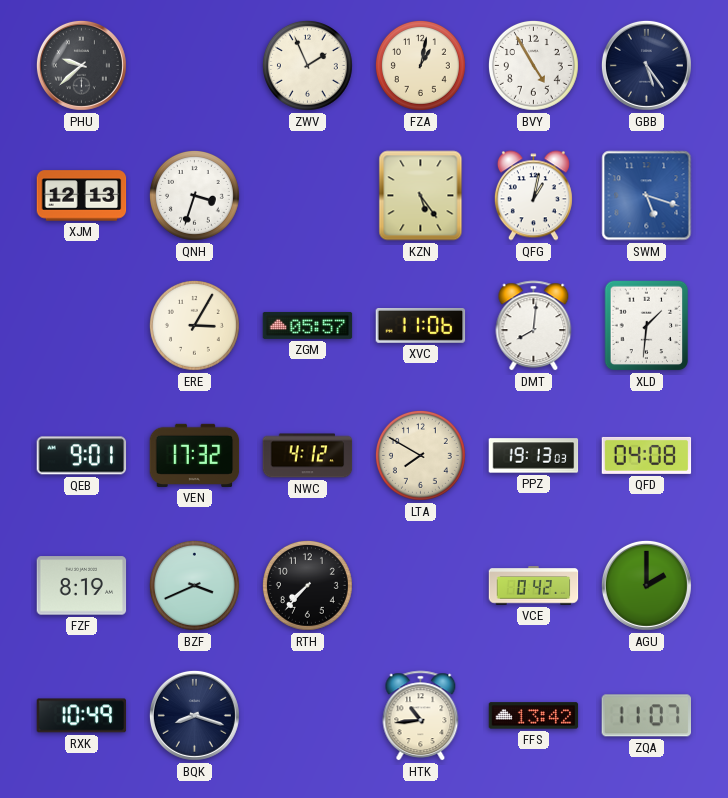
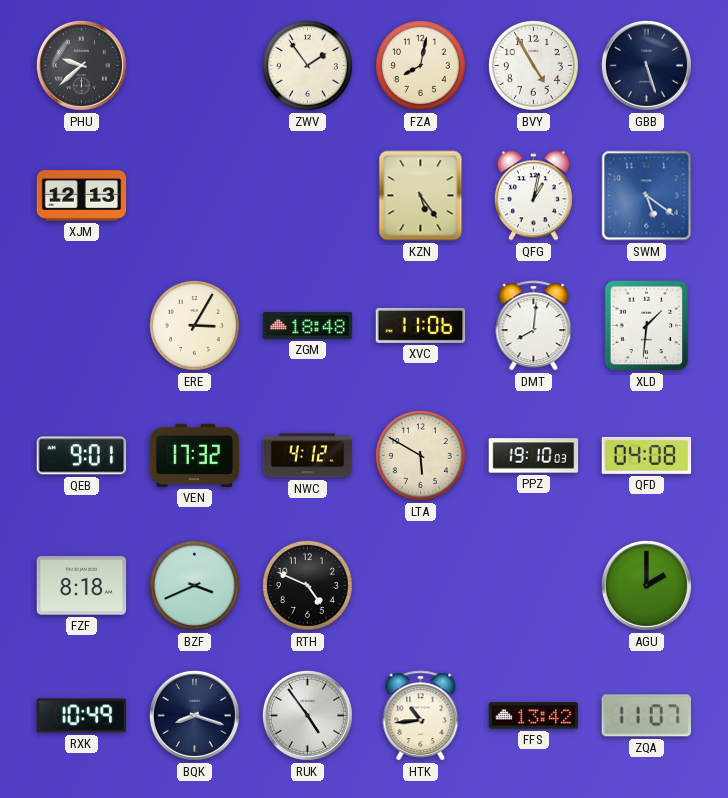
ZWV: 1:56 -> 1:54 (307, 65)
FZA: 1:02 -> 8:02 (420, 65)
GBB: 5:24 -> 5:27 (646, 65)
QNH: 3:33 -> none (194, 195)
SWM: 5:18 -> 5:21 (647, 196)
ZGM: 05:57 -> 18:48 (308, 325)
LTA: 7:50 -> 5:50 (420, 455)
PPZ: 19:13 -> 19:10 (534, 456)
FZF: 8:19 -> 8:18 (82, 586)
RTH: 7:37 -> 4:49 (307, 585)
VCE: 0:42 -> none (534, 586)
RUK: none -> 4:54 (307, 715)
